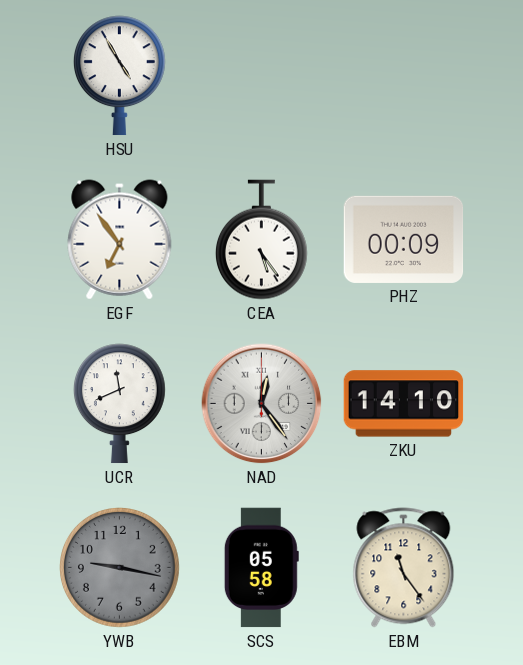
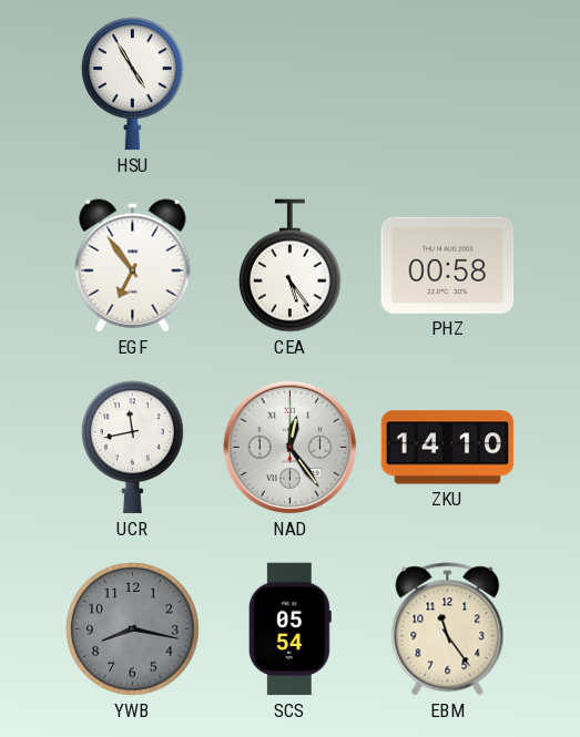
PHZ: 00:09 -> 00:58 (448, 265)
UCR: 11:41 -> 11:43 (132, 448)
YWB: 9:17 -> 8:17 (133, 629)
SCS: 05:58 -> 05:54 (289, 629)
